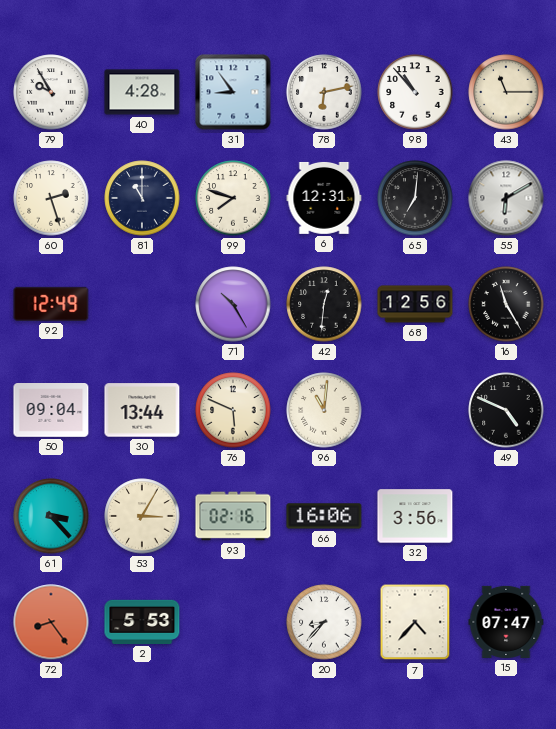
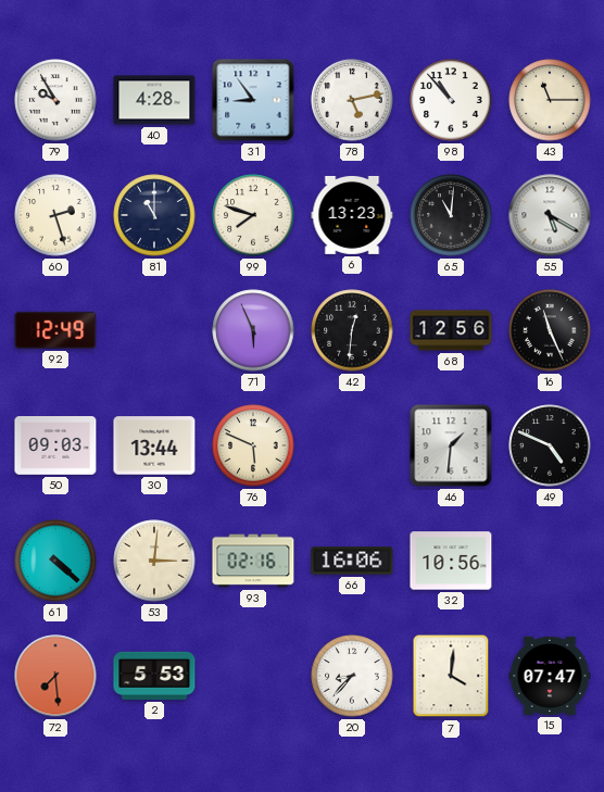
78: 6:13 -> 5:13 (352, 100)
6: 12:31 -> 13:23 (352, 215)
65: 7:01 -> 11:01 (451, 215)
55: 6:10 -> 5:20 (550, 215)
71: 10:25 -> 5:56 (253, 330)
16: 11:25 -> 11:26 (550, 330)
50: 09:04 -> 09:03 (55, 447)
96: 11:01 -> none (324, 410)
46: none -> 1:31 (451, 445)
61: 3:23 -> 4:22 (55, 561)
53: 3:05 -> 3:01 (154, 561)
32: 3:56 -> 10:56 (451, 561)
72: 8:24 -> 7:29 (55, 676)
7: 4:37 -> 4:01 (451, 676)
